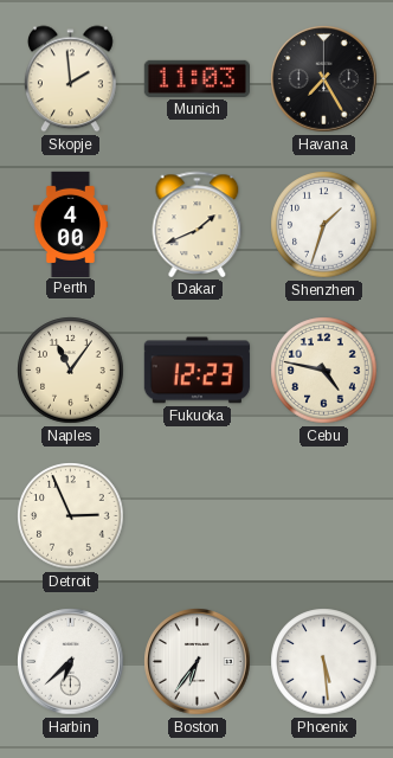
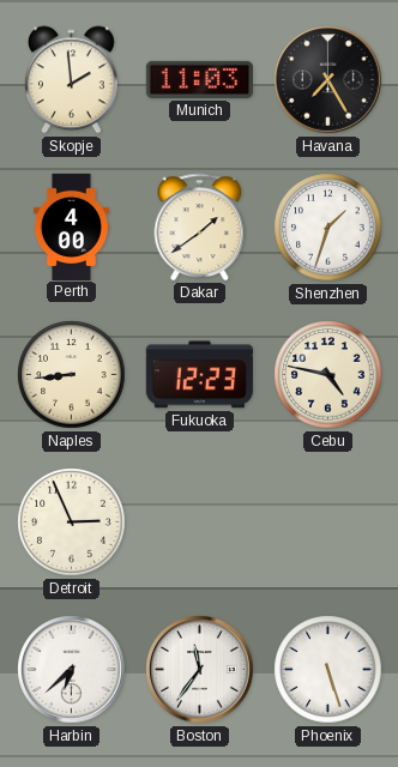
Dakar: 1:41 -> 1:39 (200, 227)
Naples: 11:06 -> 8:44 (72, 375)
Boston: 6:36 -> 11:36 (200, 670)
Phoenix: 5:29 -> 5:27 (328, 670)
